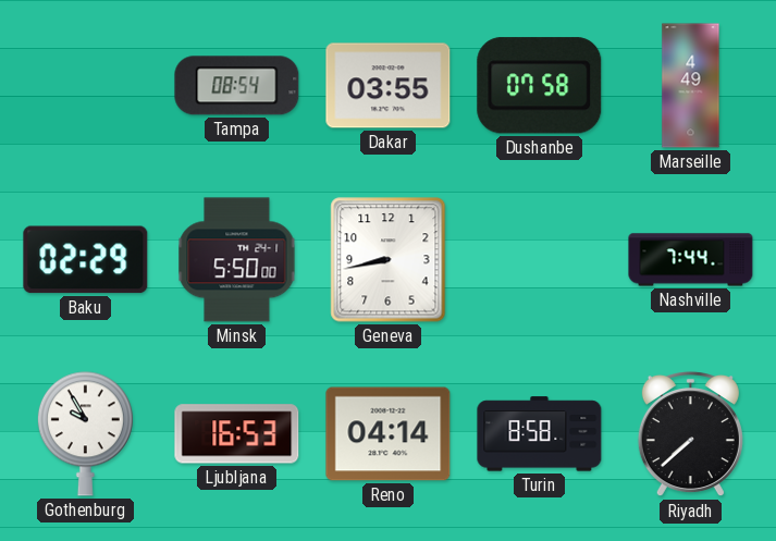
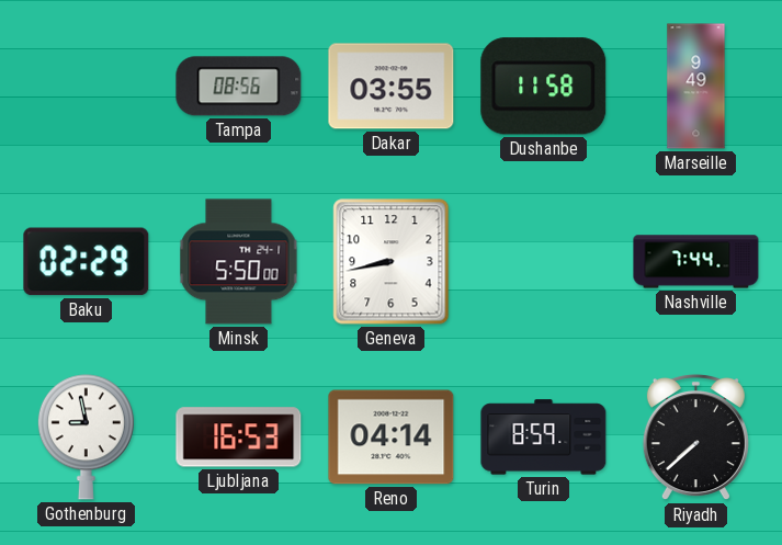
Tampa: 08:54 -> 08:56 (239, 87)
Dushanbe: 07:58 -> 11:58 (544, 87)
Marseille: 4:49 -> 9:49 (696, 87)
Gothenburg: 9:55 -> 8:58 (86, 438)
Turin: 8:58 -> 8:59 (544, 438)
